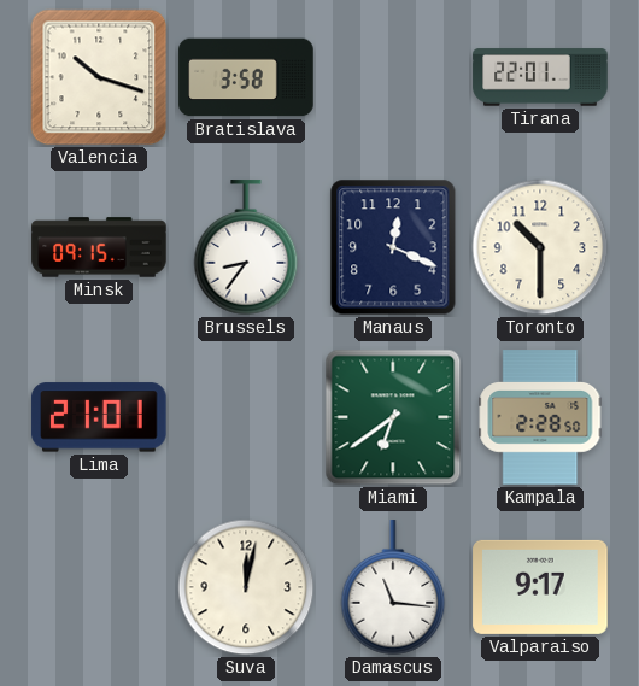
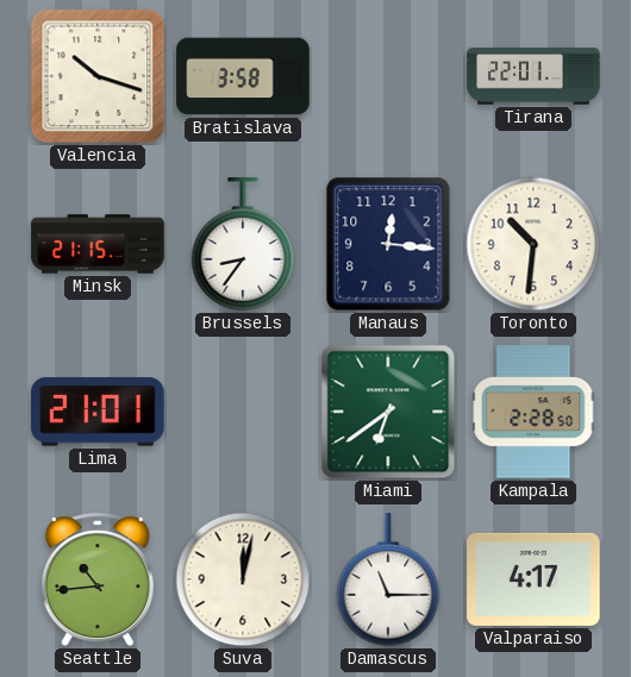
Minsk: 09:15 -> 21:15 (98, 244)
Manaus: 12:19 -> 12:16 (388, 244)
Toronto: 10:30 -> 10:31 (533, 244)
Seattle: none -> 10:44 (98, 581)
Damascus: 11:16 -> 11:15 (388, 581)
Valparaiso: 9:17 -> 4:17 (533, 579)
